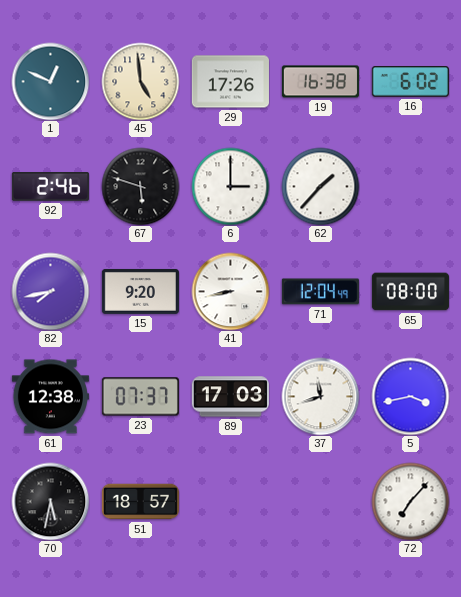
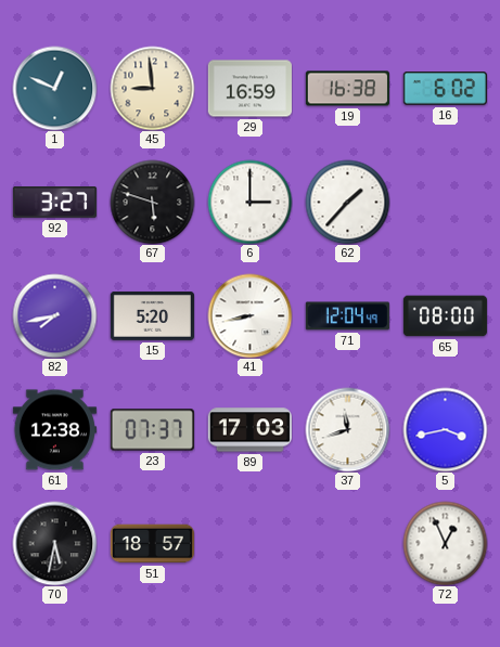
45: 4:59 -> 8:59 (152, 88)
29: 17:26 -> 16:59 (249, 89)
92: 2:46 -> 3:27 (54, 203)
15: 9:20 -> 5:20 (152, 315)
72: 7:07 -> 12:56 (445, 543)
